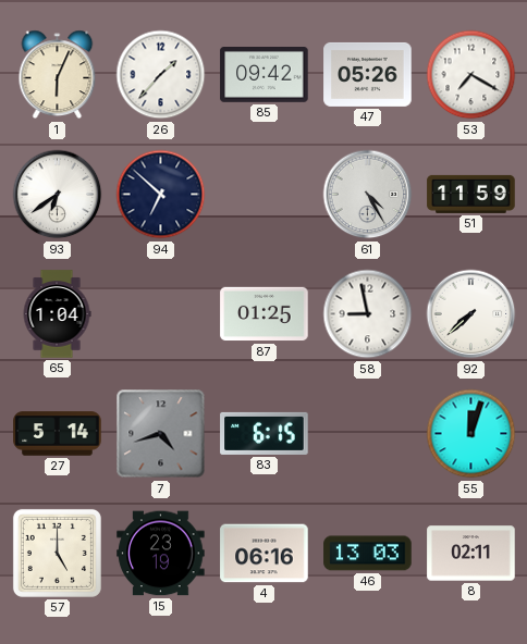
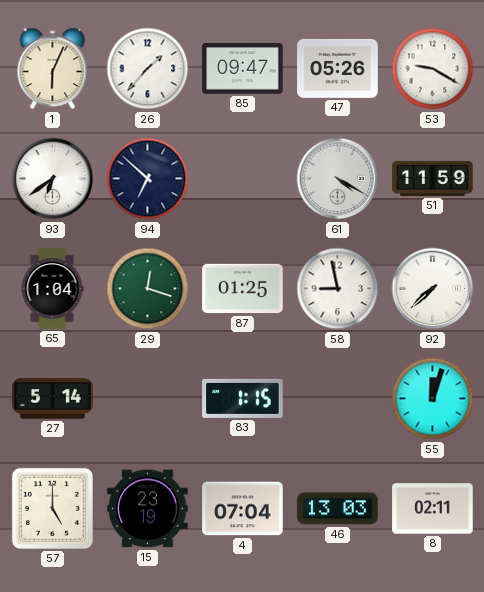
85: 09:42 -> 09:47 (243, 69)
53: 7:20 -> 9:20 (433, 69)
61: 4:25 -> 4:20 (338, 179)
29: none -> 12:18 (148, 289)
7: 4:42 -> none (161, 434)
83: 6:15 -> 1:15 (243, 398)
4: 06:16 -> 07:04 (243, 509)
